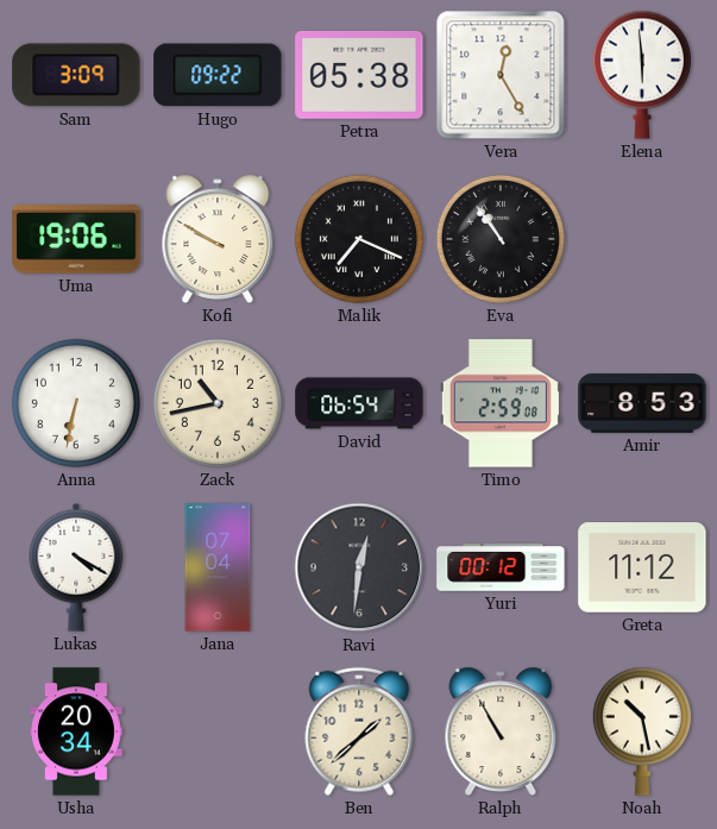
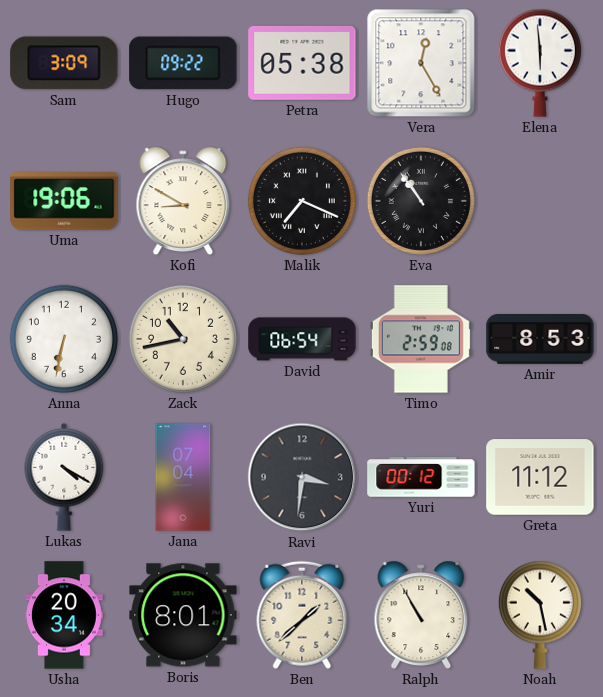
Kofi: 9:50 -> 8:50 (183, 201)
Ravi: 12:31 -> 3:31 (302, 477)
Boris: none -> 8:01 (183, 615)
